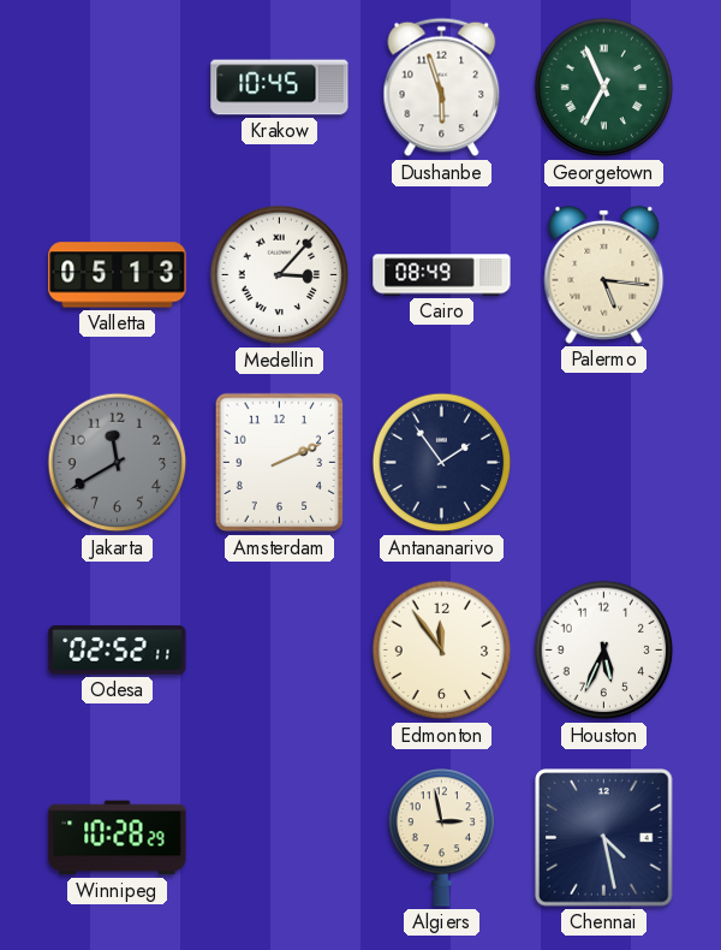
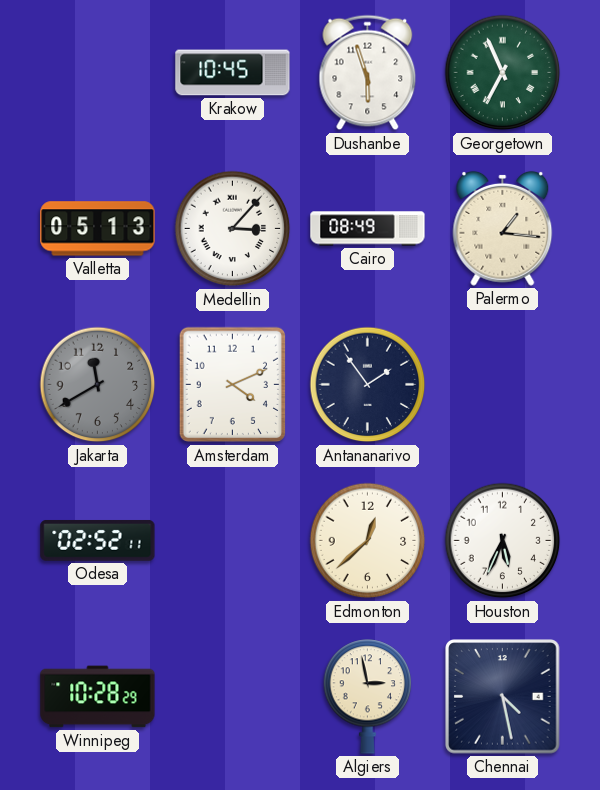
Palermo: 5:16 -> 1:16 (503, 228)
Amsterdam: 2:11 -> 4:11 (232, 385)
Edmonton: 11:54 -> 12:38 (368, 541)
